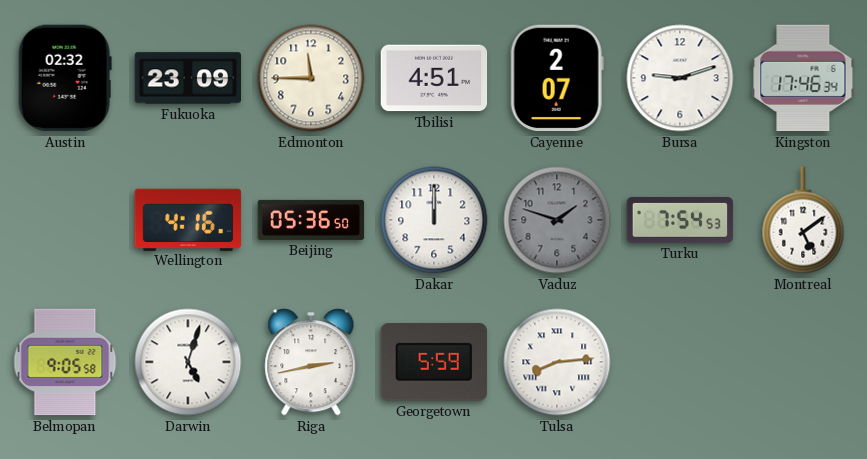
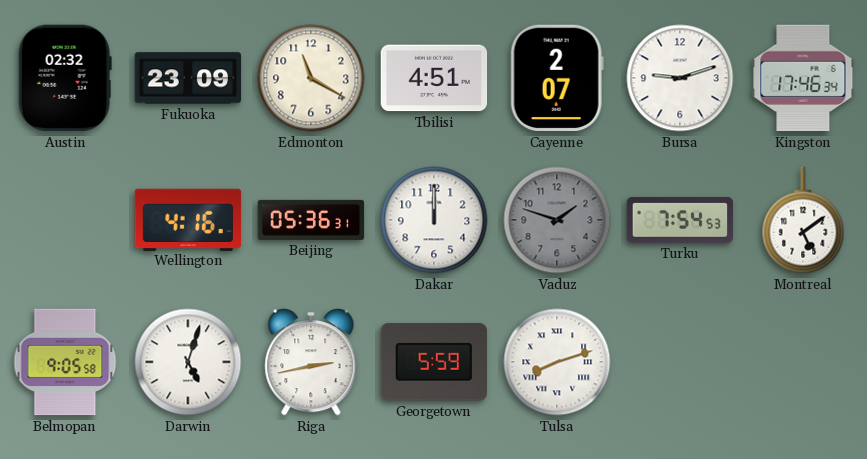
Edmonton: 11:45 -> 11:20 (311, 78)
Beijing: 05:36:50 -> 05:36:31 (311, 220)
Tulsa: 8:14 -> 8:12 (557, 362)
